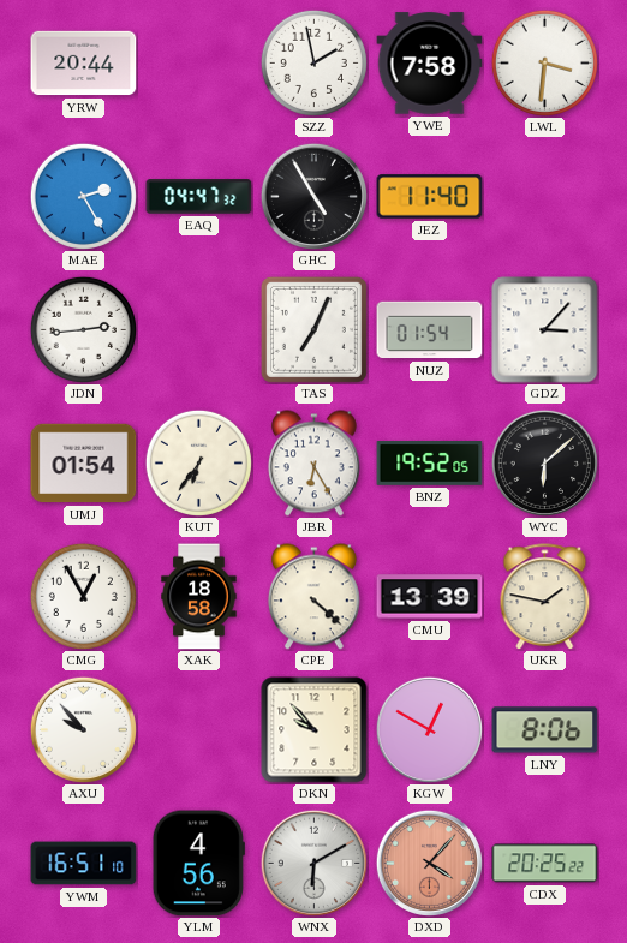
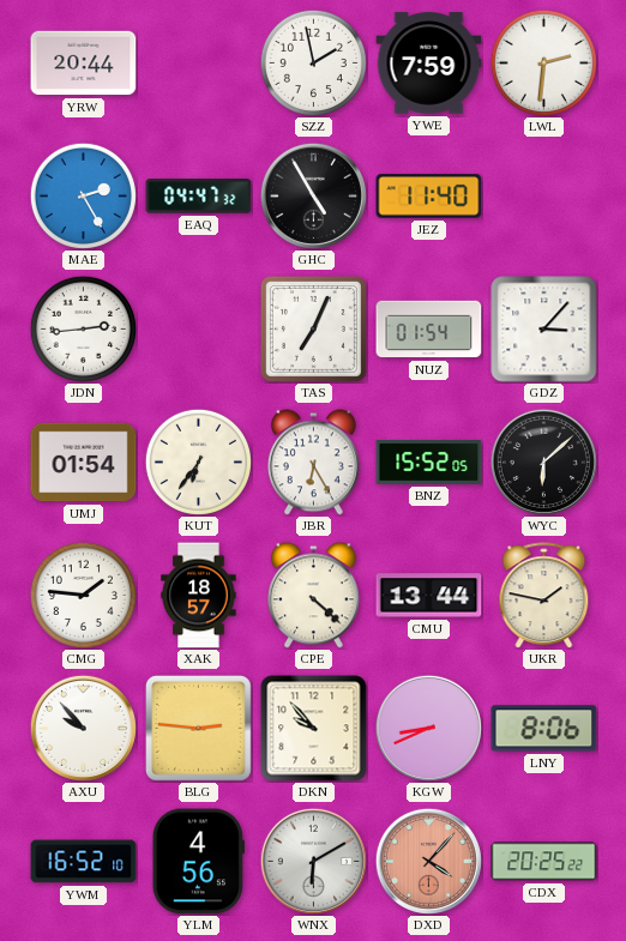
YWE: 7:58 -> 7:59 (429, 64)
LWL: 3:31 -> 2:31 (543, 62)
BNZ: 19:52 -> 15:52 (429, 463)
CMG: 12:55 -> 1:46 (83, 595)
XAK: 18:58 -> 18:57 (199, 596)
CMU: 13:39 -> 13:44 (429, 596)
BLG: none -> 2:46 (198, 728)
KGW: 12:50 -> 8:41 (428, 728)
YWM: 16:51 -> 16:52 (84, 862)
